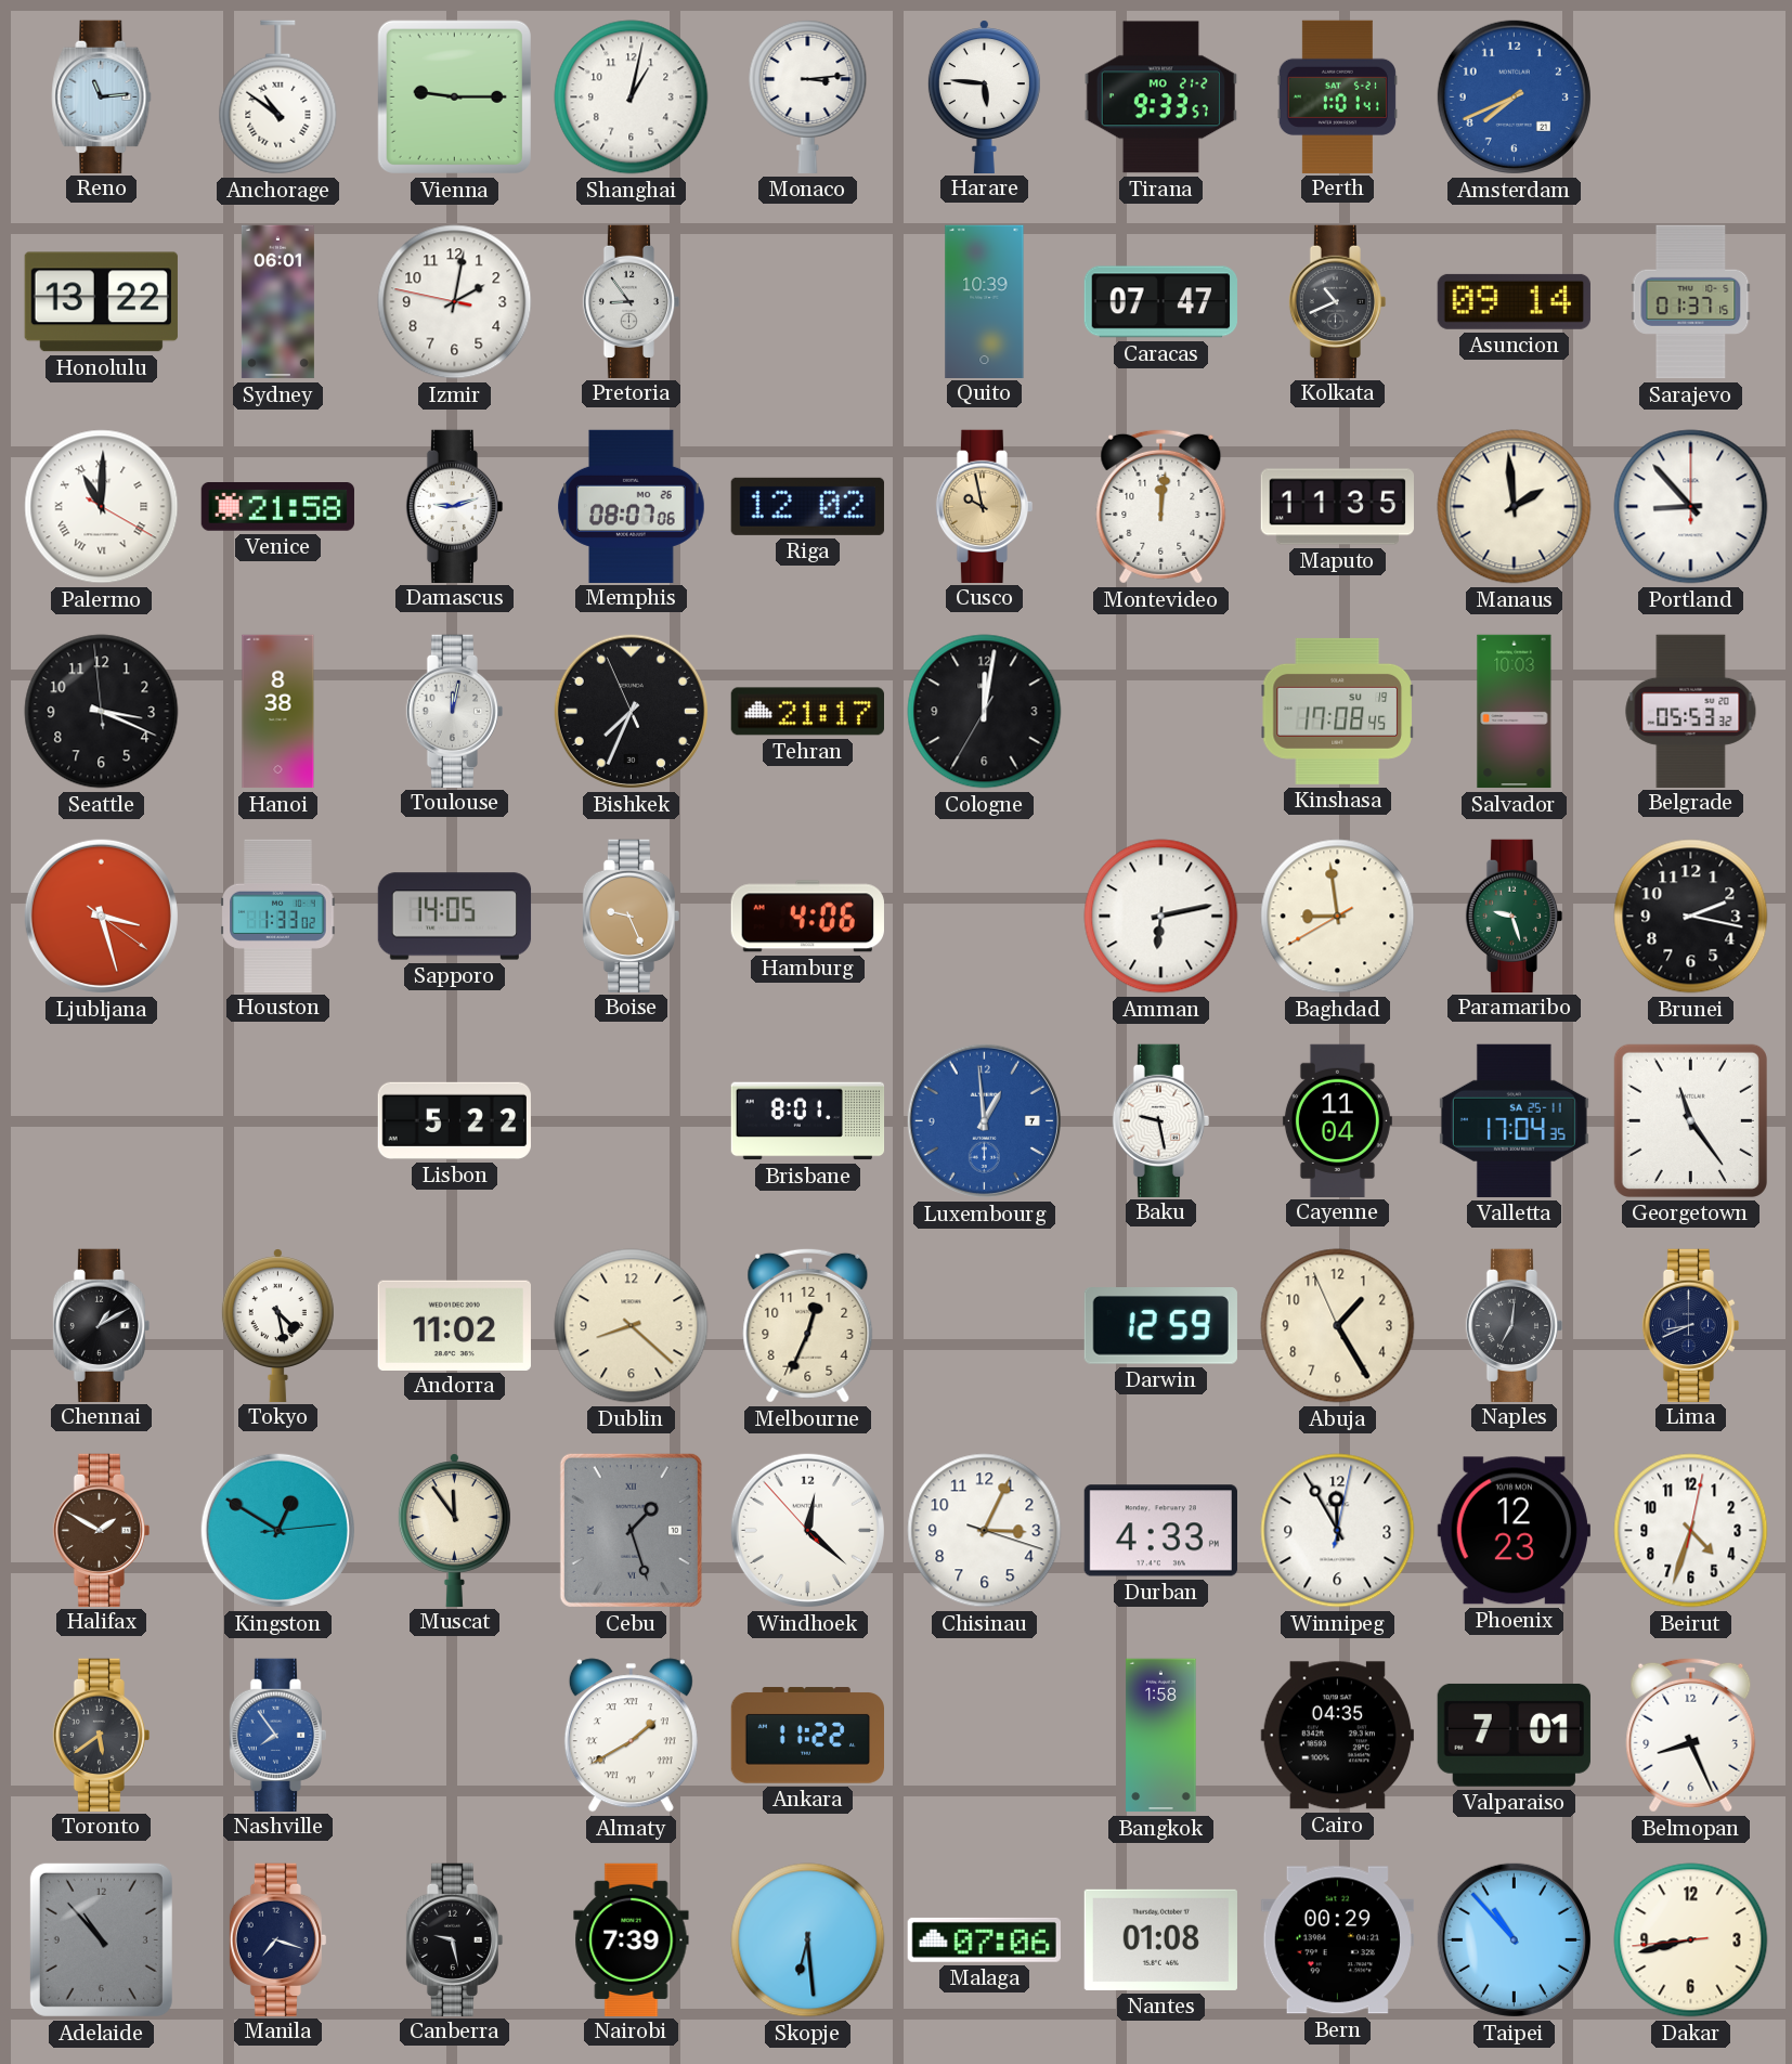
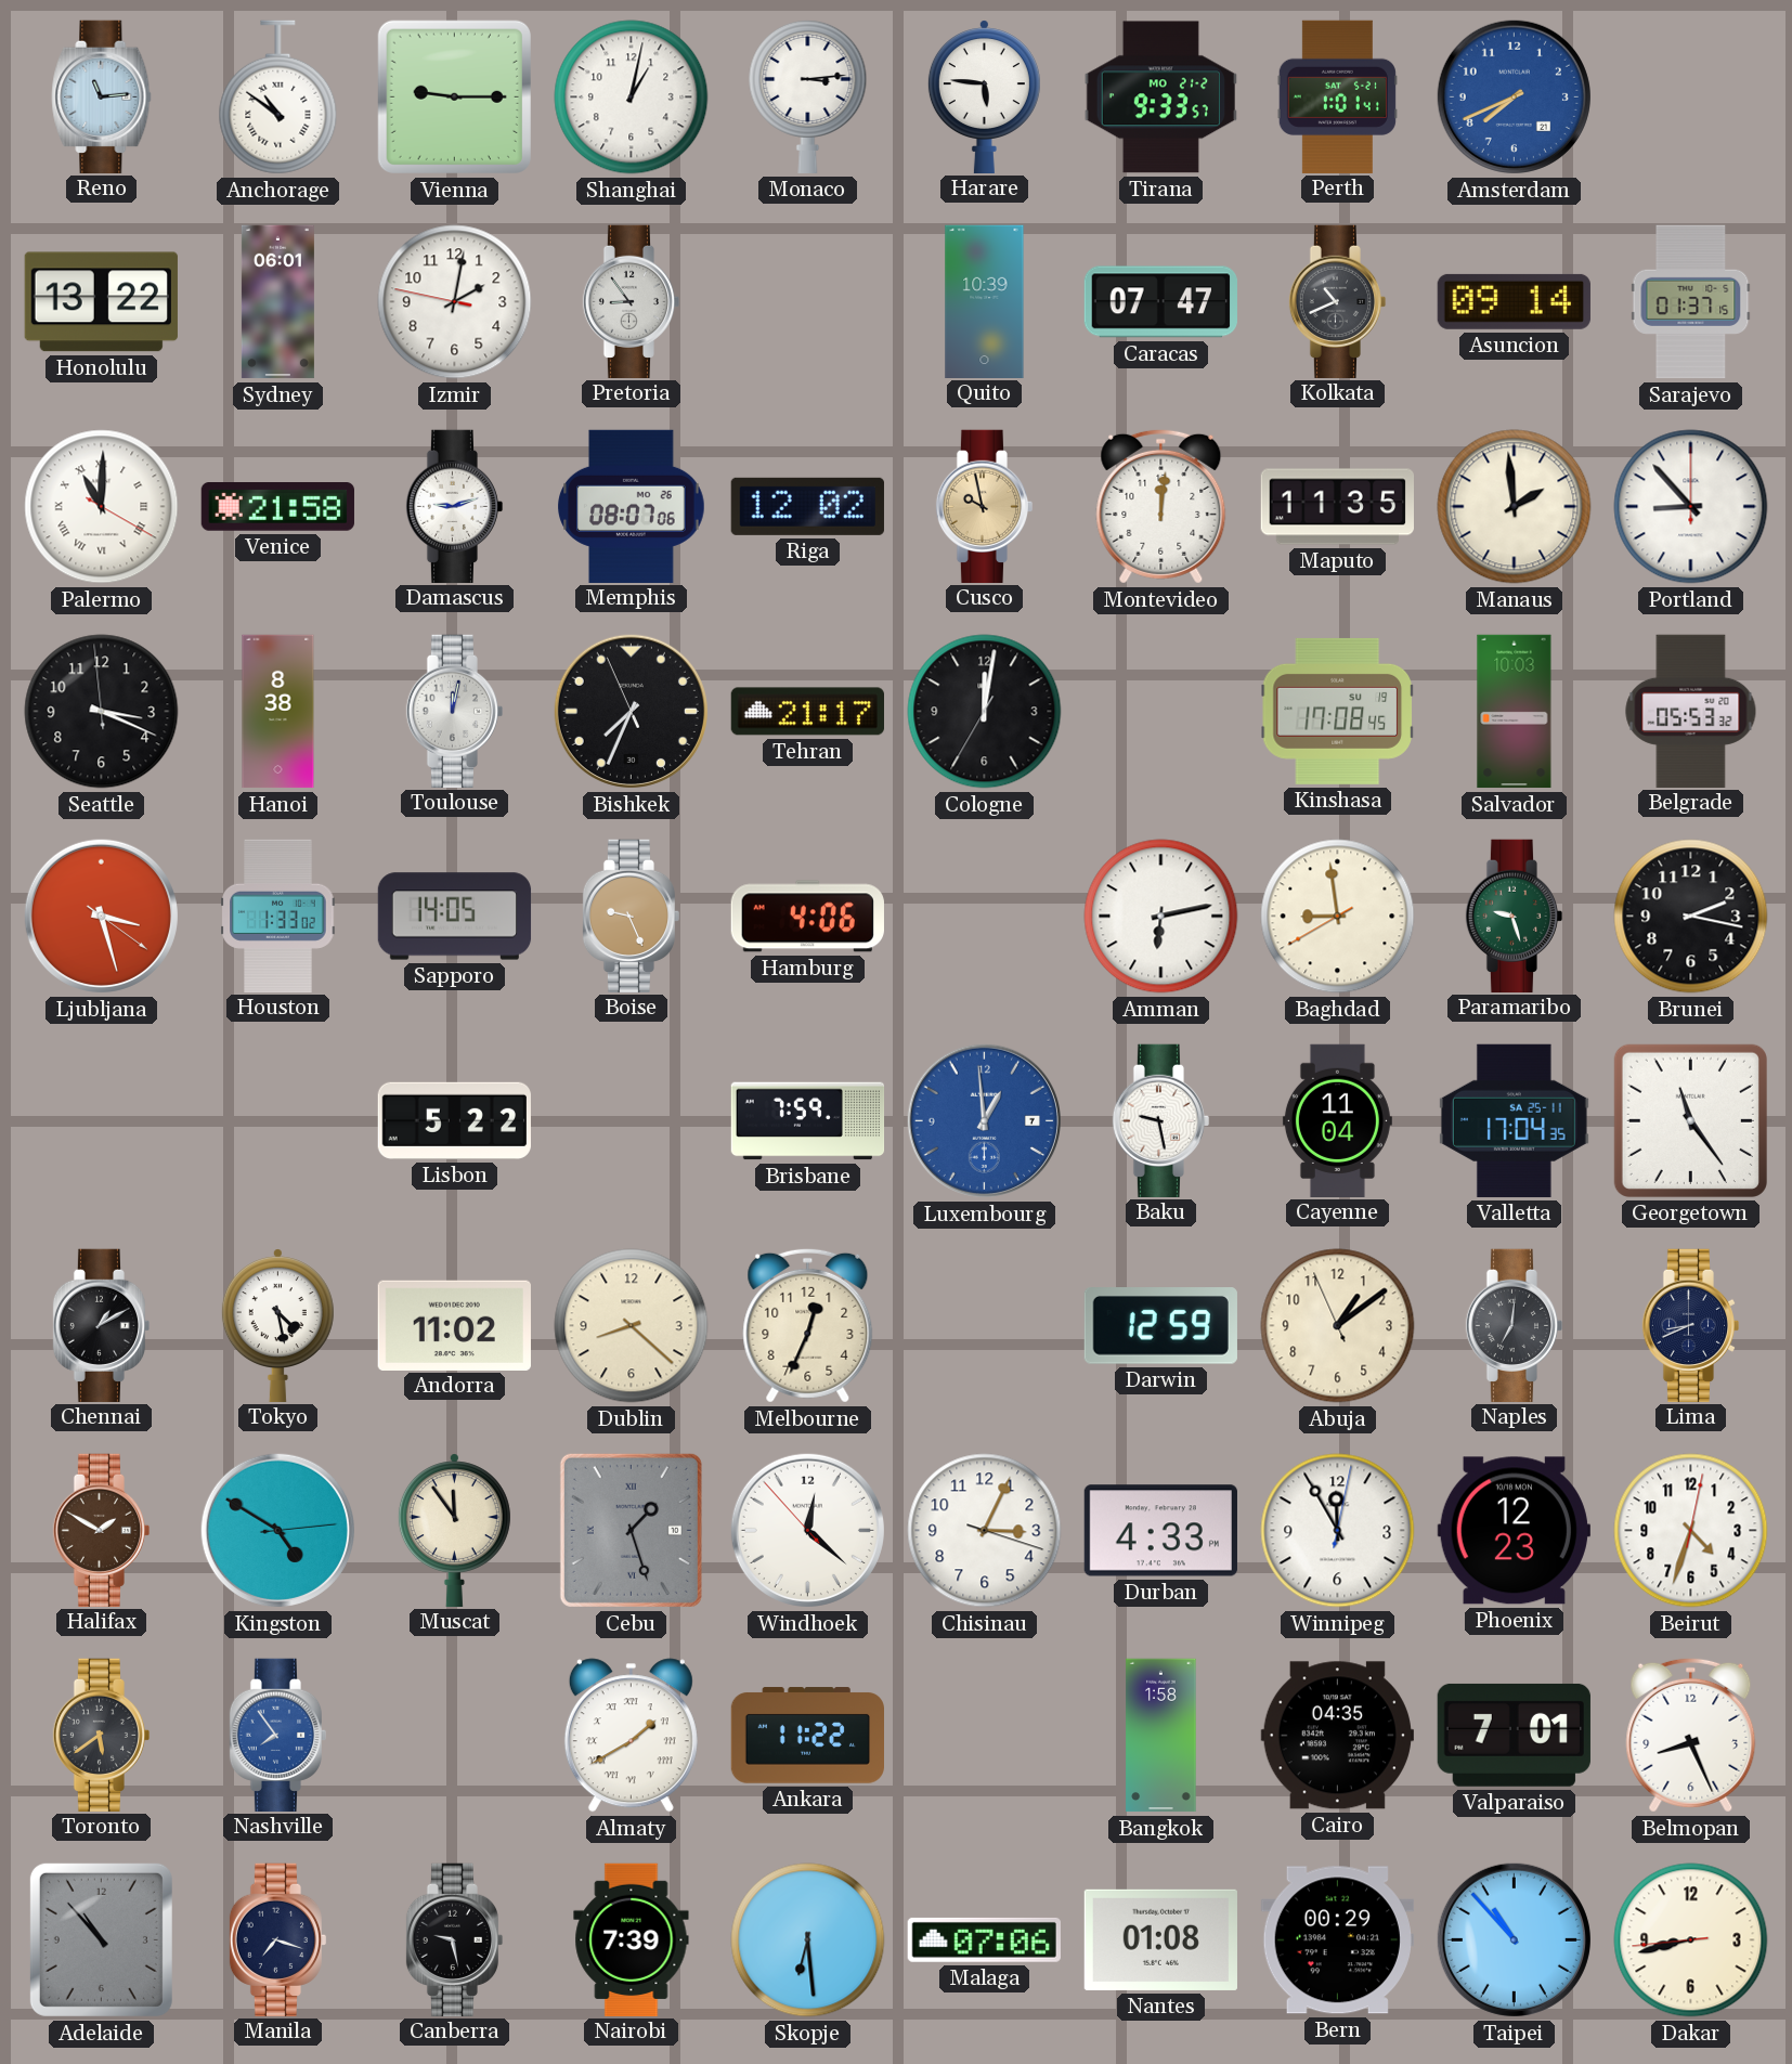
Brisbane: 8:01 -> 7:59 (808, 1121)
Abuja: 1:24 -> 1:08 (1338, 1326)
Kingston: 12:50 -> 4:50 (277, 1530)
